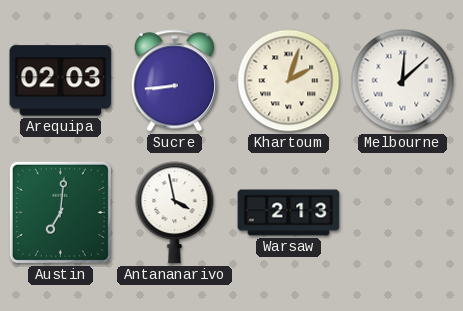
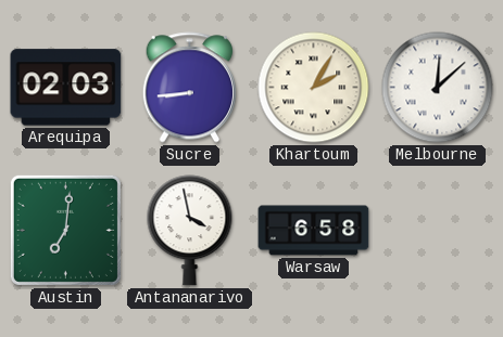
Khartoum: 2:03 -> 2:05 (314, 88)
Warsaw: 2:13 -> 6:58 (314, 231)
